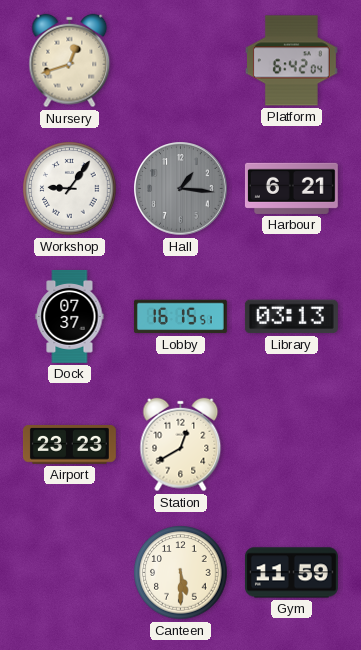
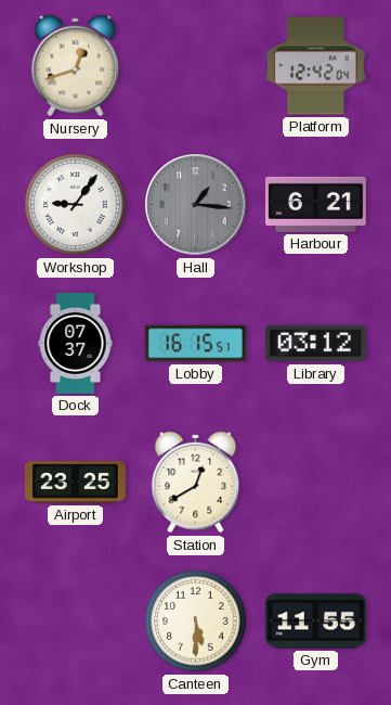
Platform: 6:42 -> 12:42 (315, 66)
Library: 03:13 -> 03:12 (315, 344)
Airport: 23:23 -> 23:25 (75, 483)
Gym: 11:59 -> 11:55 (315, 621)
